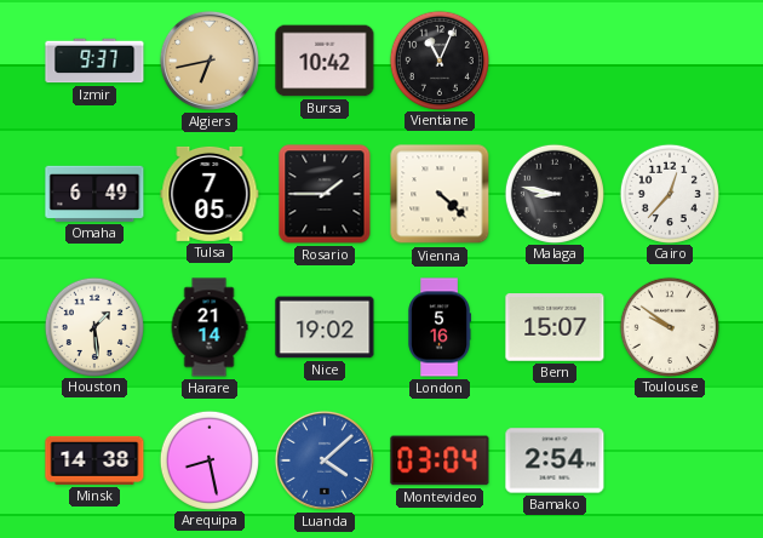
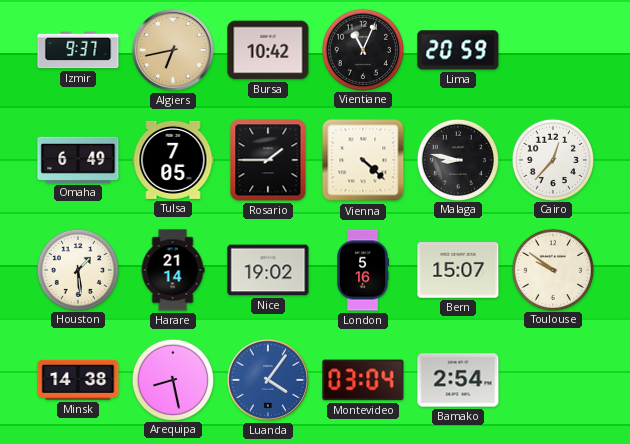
Lima: none -> 20:59 (458, 50)
Luanda: 4:08 -> 4:06 (268, 380)
